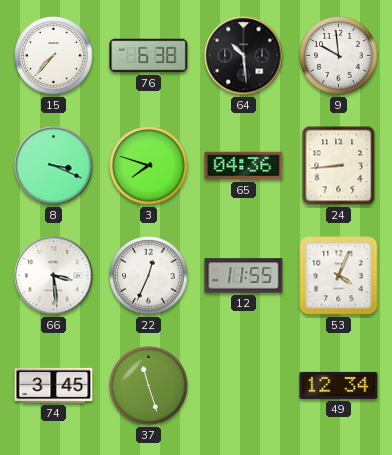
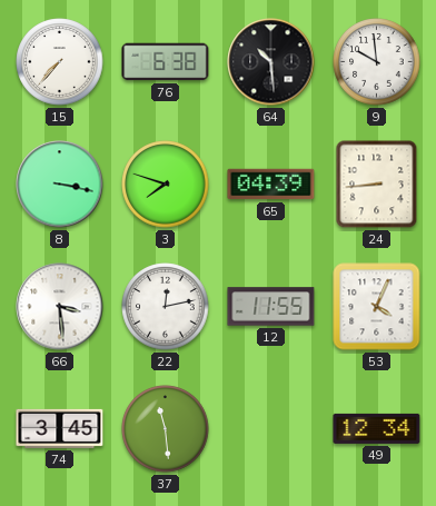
8: 3:19 -> 3:17 (60, 185)
65: 04:36 -> 04:39 (271, 185)
22: 12:34 -> 12:13 (166, 307)
37: 11:27 -> 11:29 (166, 429)
